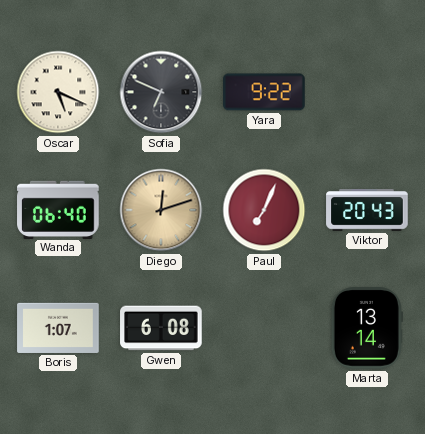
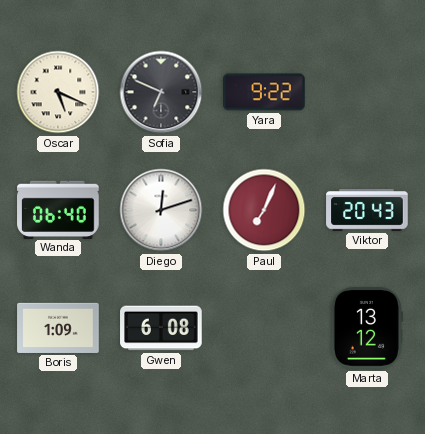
Diego dial: champagne -> white (161, 210)
Boris: 1:07 -> 1:09 (58, 328)
Marta: 13:14 -> 13:12 (367, 328)
